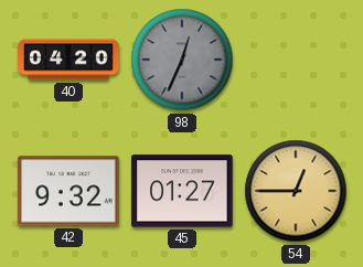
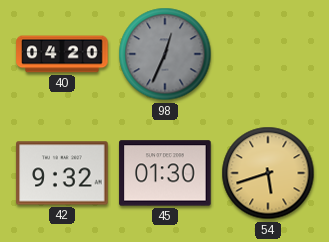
45: 01:27 -> 01:30 (165, 173)
54: 12:45 -> 5:42 (268, 173)
